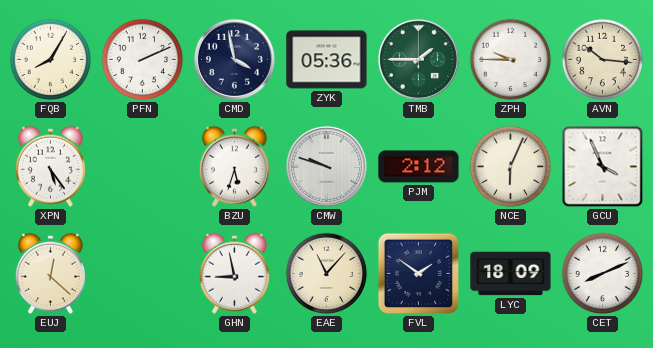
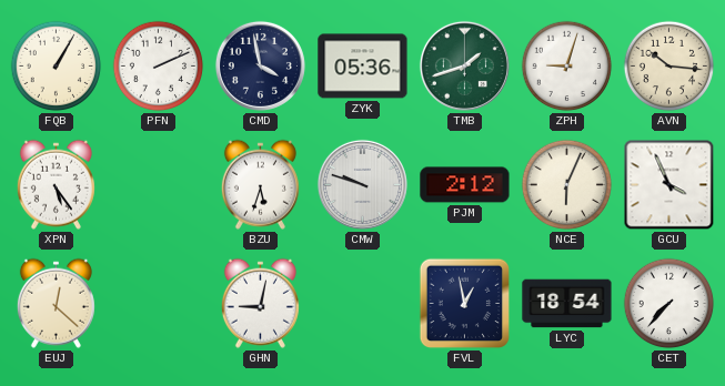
FQB: 8:05 -> 1:05 (57, 67)
TMB: 1:45 -> 1:42 (464, 65)
ZPH: 9:45 -> 9:03 (567, 67)
GHN: 8:58 -> 9:02 (260, 303)
EAE: 11:07 -> none (327, 274)
FVL: 1:51 -> 12:58 (465, 304)
LYC: 18:09 -> 18:54 (567, 304)
CET: 8:11 -> 7:37 (669, 304)
